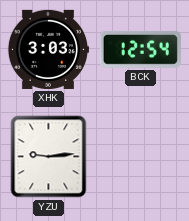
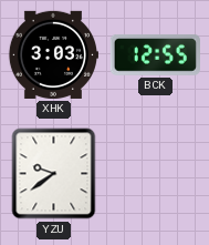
BCK: 12:54 -> 12:55 (155, 55)
YZU: 9:14 -> 9:39 (54, 174)
